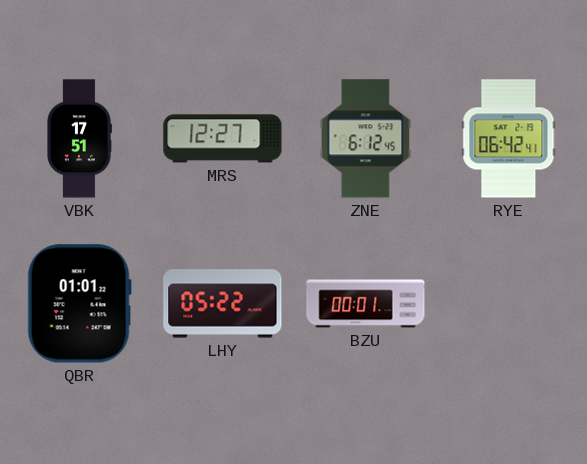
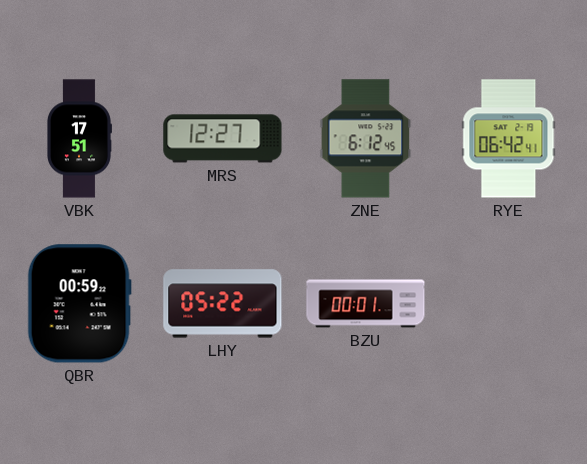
QBR: 01:01 -> 00:59 (79, 304)
